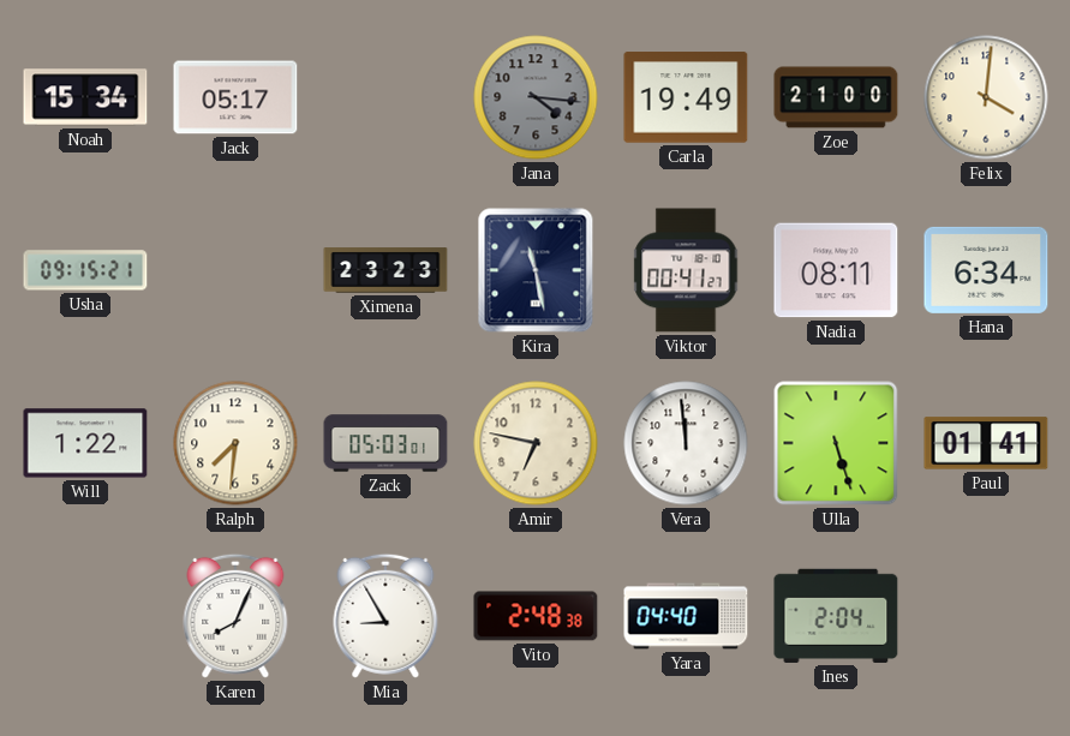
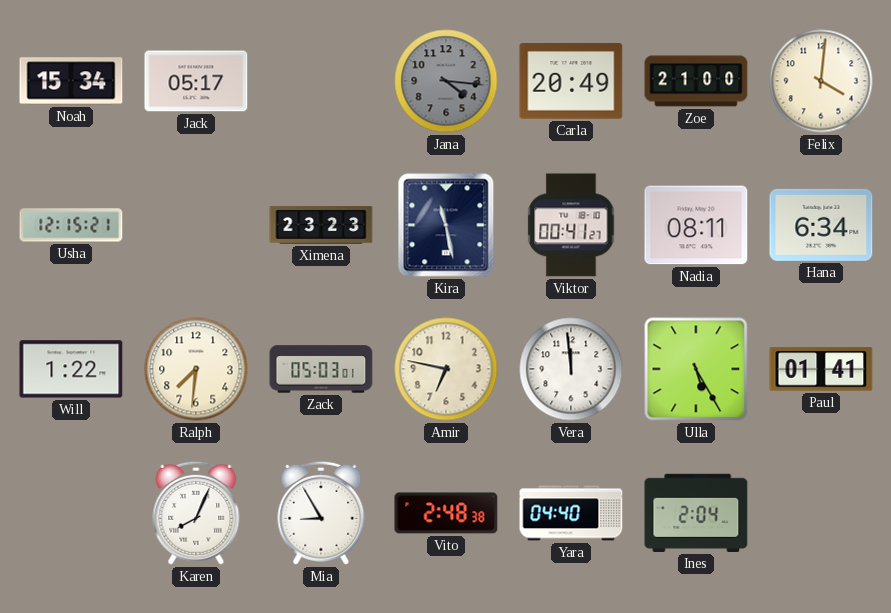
Carla: 19:49 -> 20:49 (571, 81)
Usha: 09:15 -> 12:15 (71, 225)
Ulla: 5:27 -> 5:25 (696, 369)
